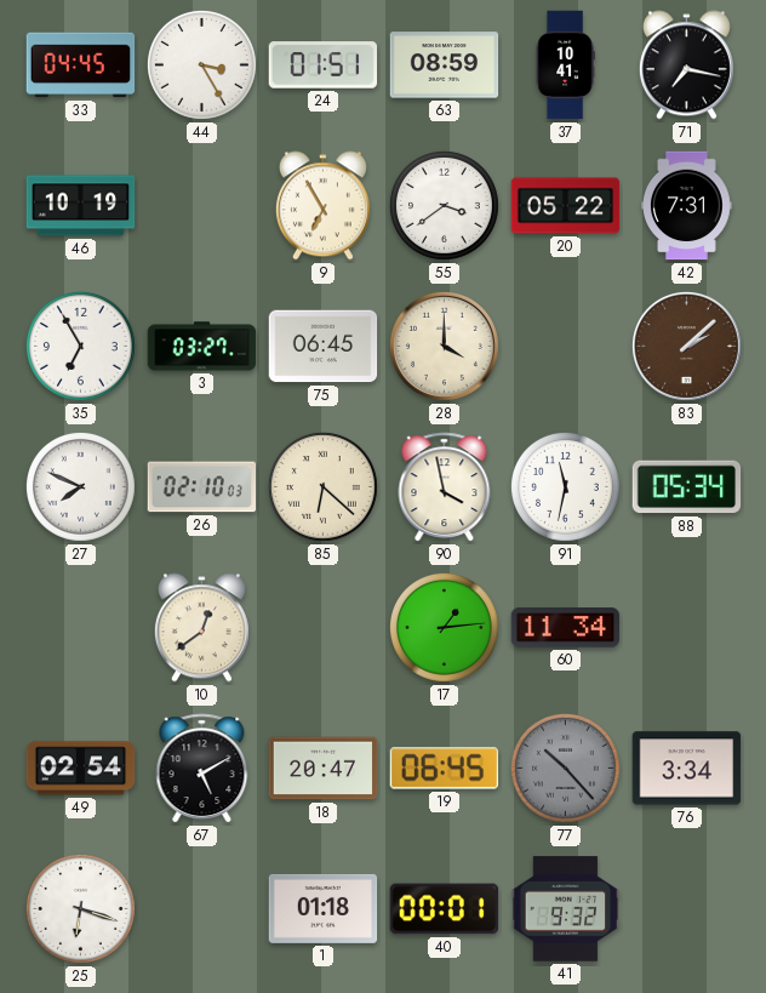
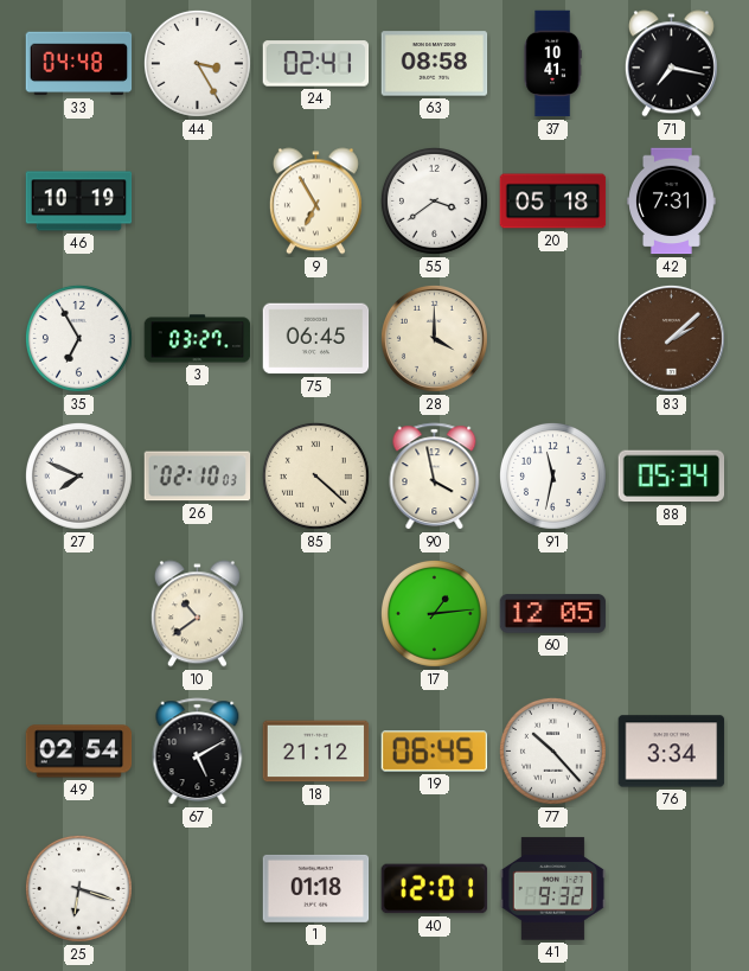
33: 04:45 -> 04:48 (79, 64)
24: 01:51 -> 02:41 (316, 64)
63: 08:59 -> 08:58 (435, 64)
20: 05:22 -> 05:18 (553, 202)
85: 6:22 -> 4:22 (315, 475)
10: 12:39 -> 10:39 (197, 614)
60: 11:34 -> 12:05 (553, 614)
18: 20:47 -> 21:12 (316, 752)
77 dial: grey -> white (552, 750)
40: 00:01 -> 12:01 (435, 889)
